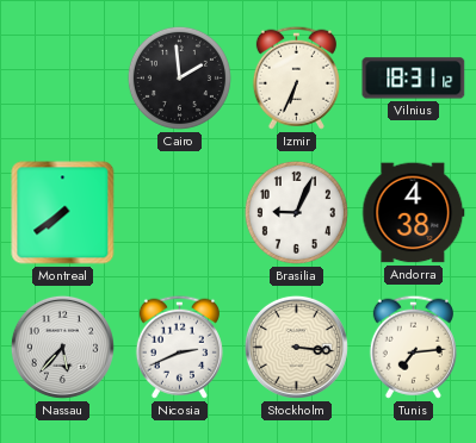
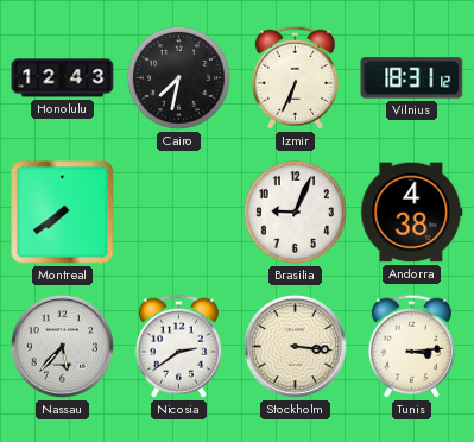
Honolulu: none -> 12:43 (63, 78)
Cairo: 1:59 -> 7:32 (178, 77)
Nicosia: 2:41 -> 2:39 (178, 346)
Tunis: 7:14 -> 3:14 (411, 346)
